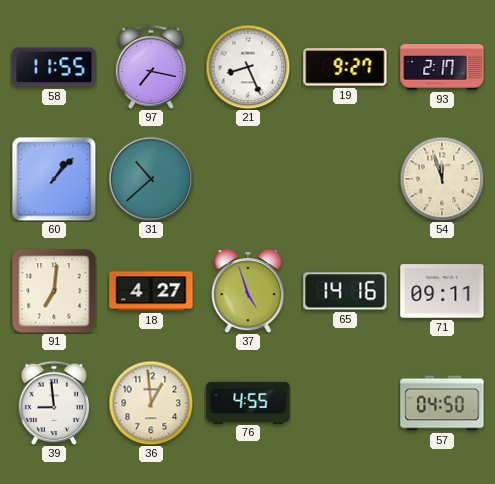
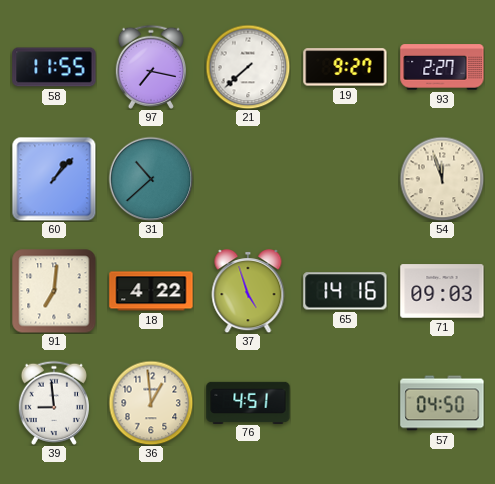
21: 8:26 -> 7:38 (248, 67)
93: 2:17 -> 2:27 (442, 67)
18: 4:27 -> 4:22 (151, 291)
71: 09:11 -> 09:03 (442, 291)
76: 4:55 -> 4:51 (248, 402)
